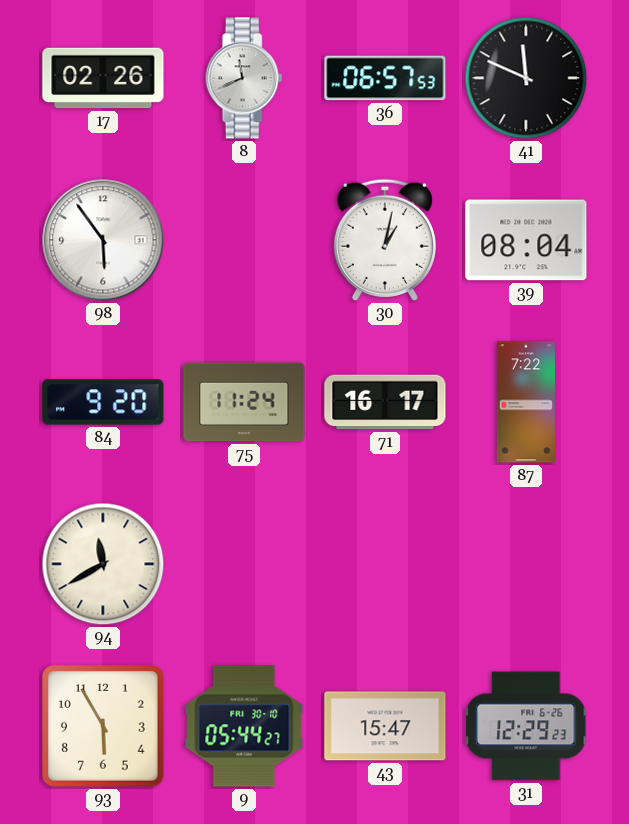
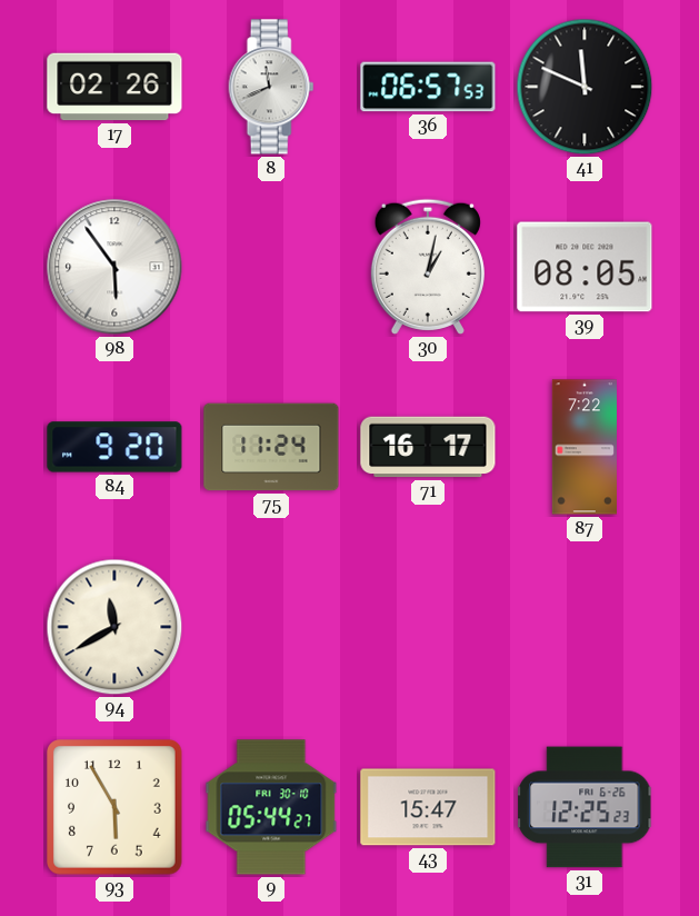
39: 08:04 -> 08:05 (585, 267)
31: 12:29 -> 12:25 (586, 807)
